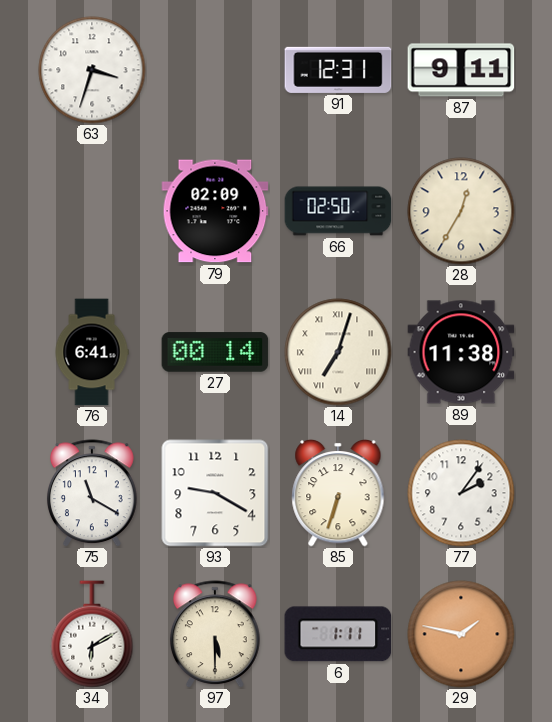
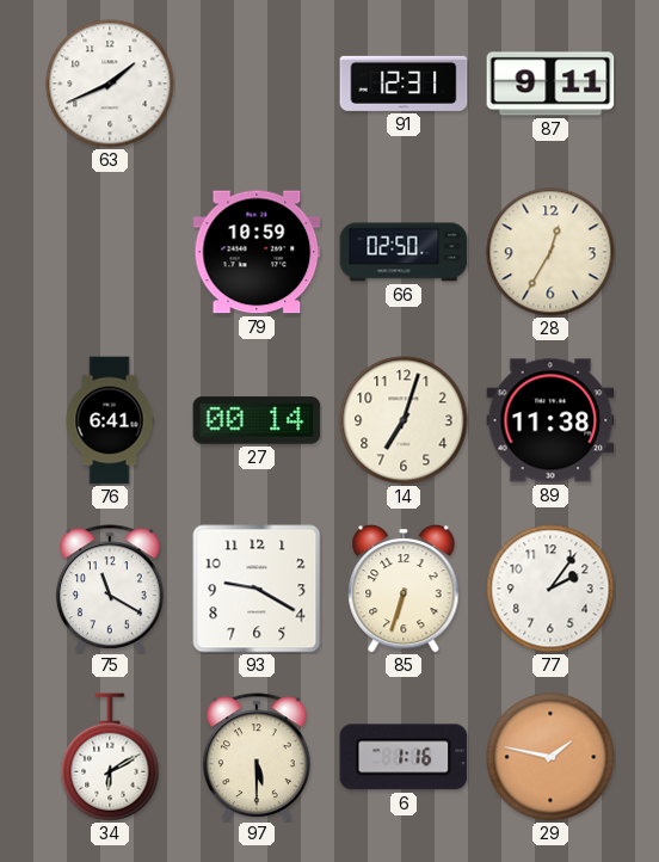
63: 3:33 -> 1:41 (110, 84)
79: 02:09 -> 10:59 (257, 252)
14 numerals: Roman -> Arabic (404, 420)
6: 1:11 -> 1:16 (404, 757)
